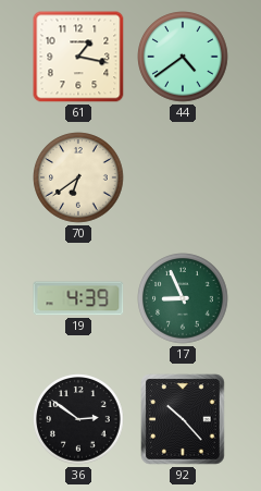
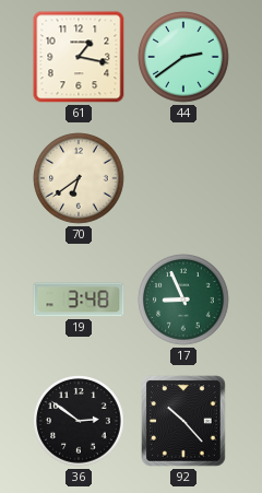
44: 4:39 -> 2:39 (183, 57)
19: 4:39 -> 3:48 (79, 300)
